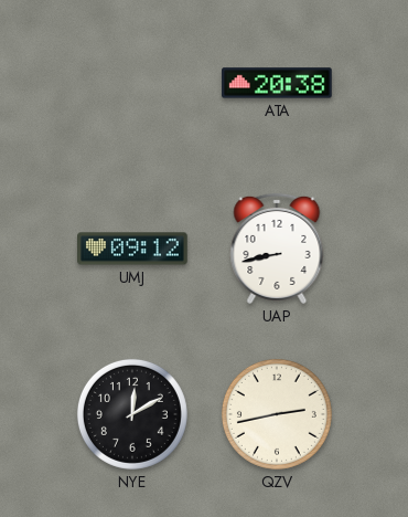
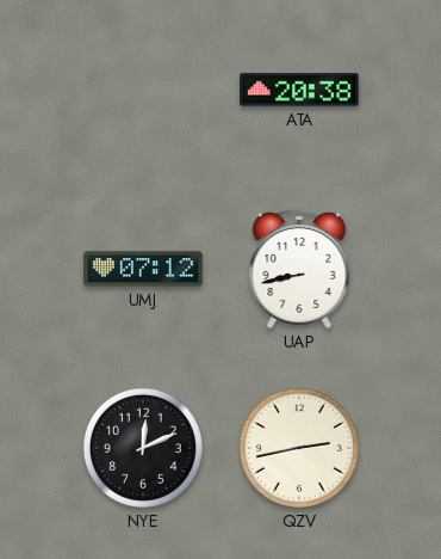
UMJ: 09:12 -> 07:12 (143, 269)
NYE: 12:10 -> 12:11 (143, 448)
